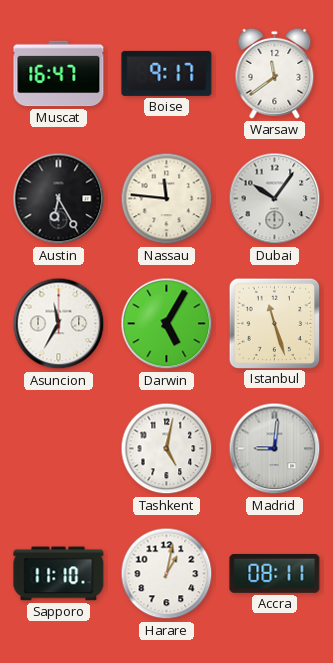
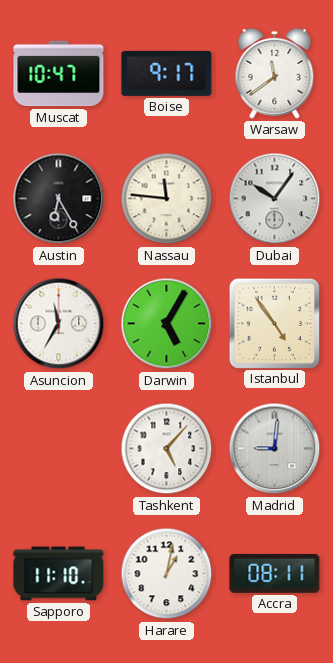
Muscat: 16:47 -> 10:47 (59, 74)
Istanbul: 11:27 -> 4:54 (274, 323)
Tashkent: 5:02 -> 5:07 (167, 449)
